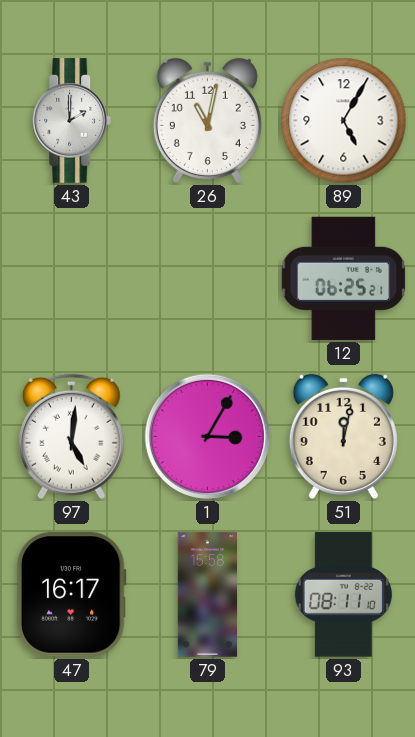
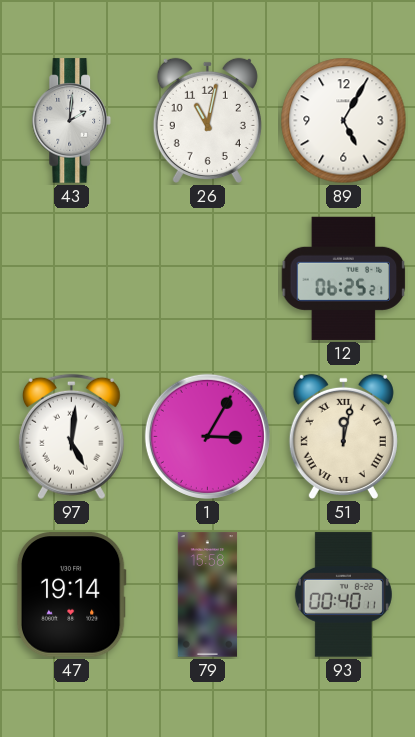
43: 2:00 -> 2:01 (72, 121)
51 numerals: Arabic -> Roman (343, 436)
47: 16:17 -> 19:14 (71, 595)
93: 08:11 -> 00:40 (343, 595)
